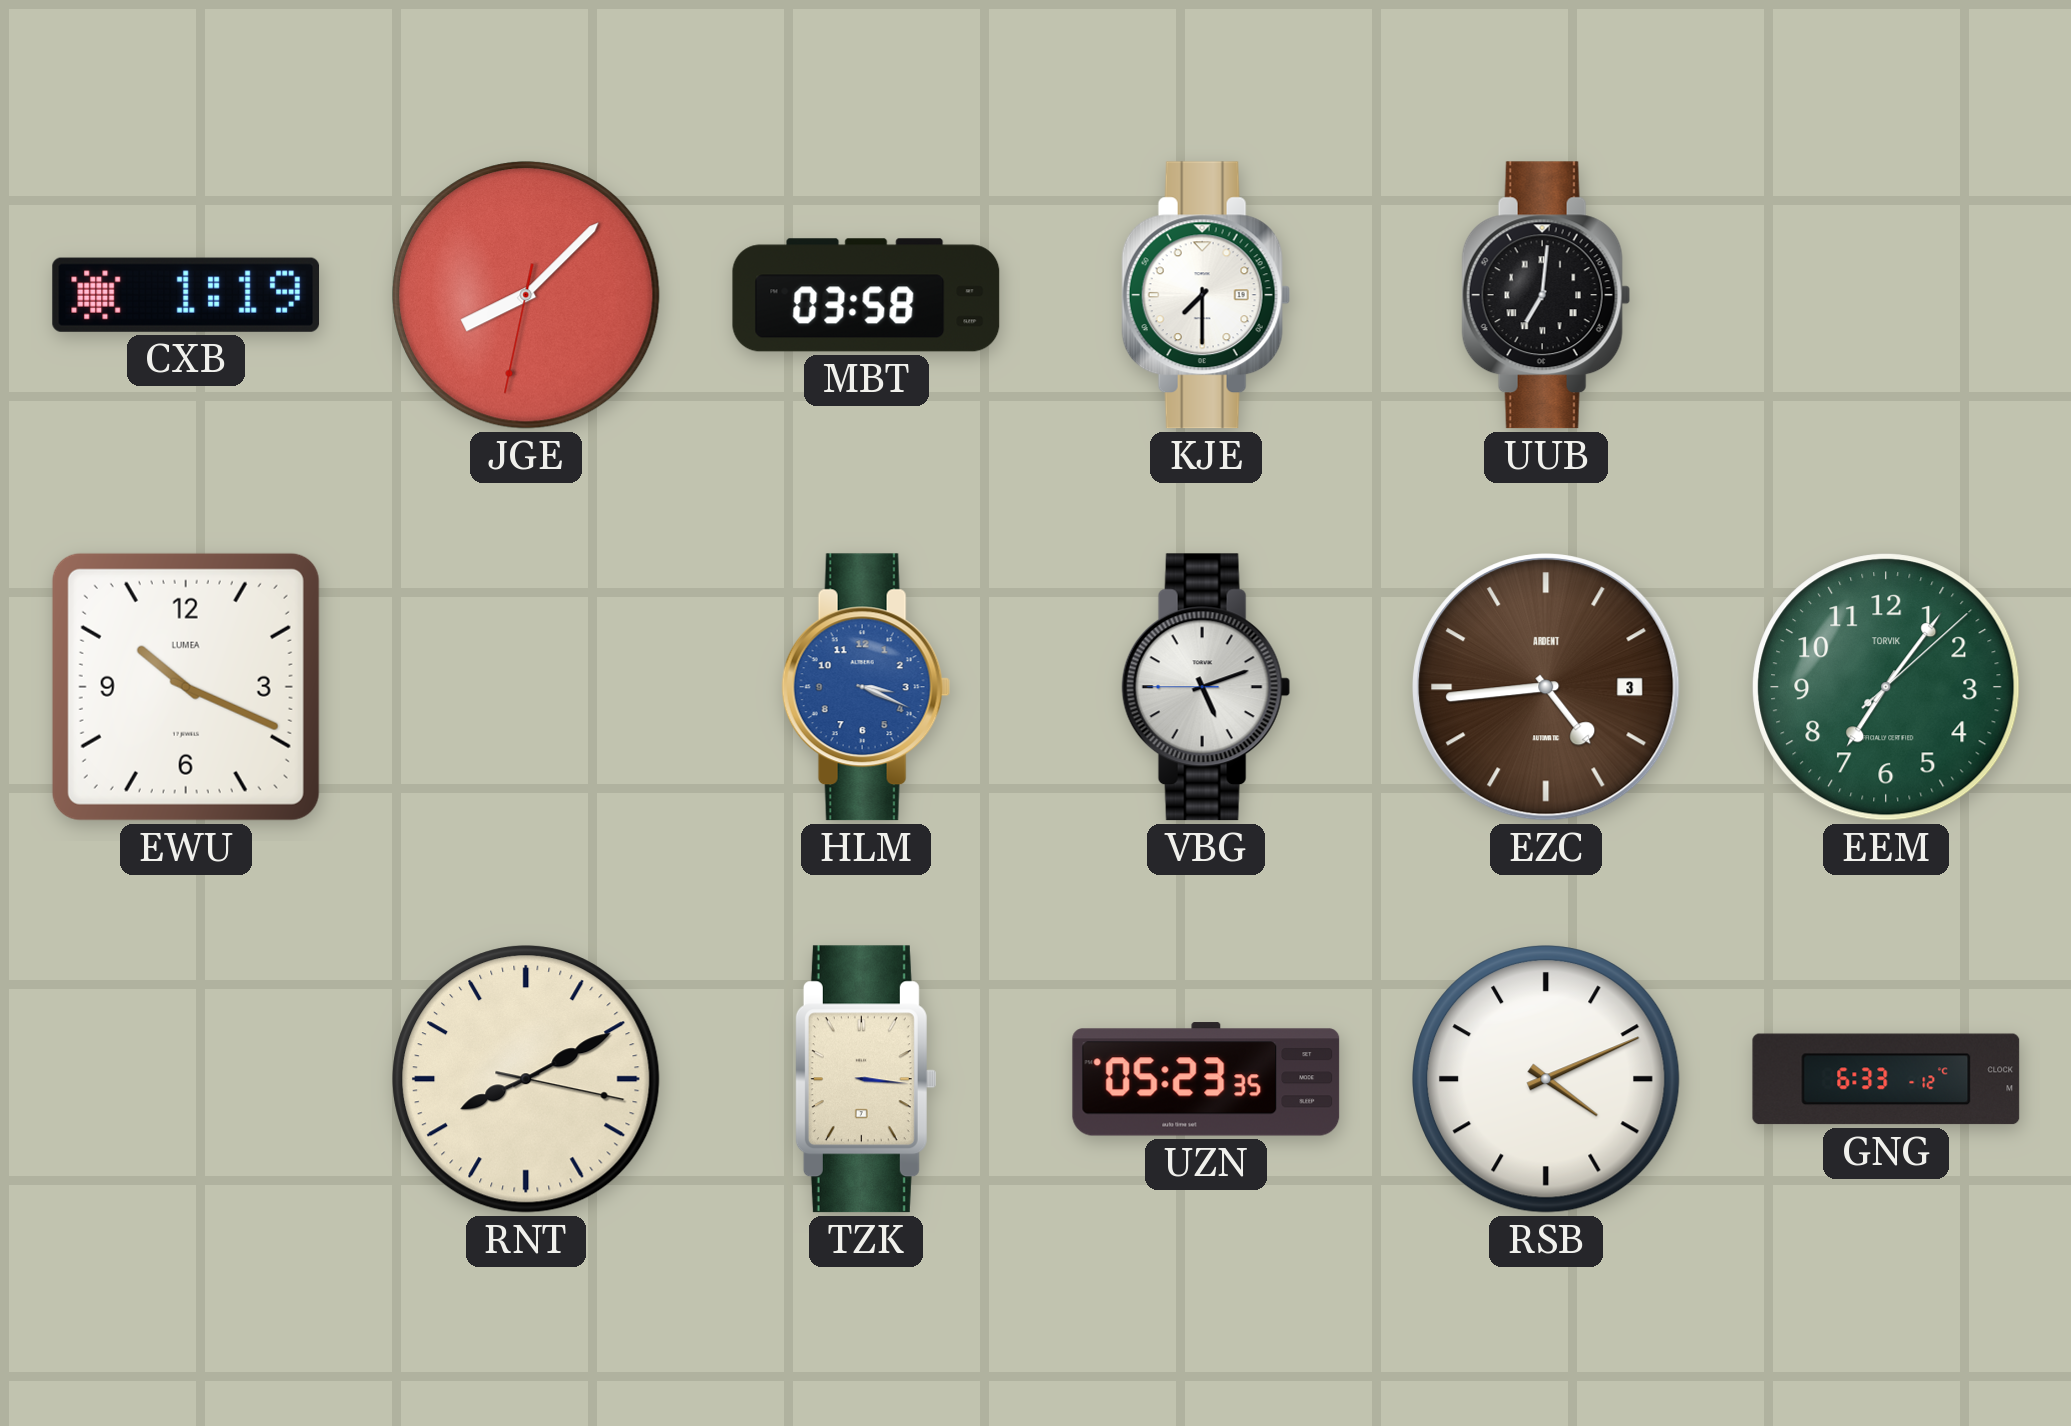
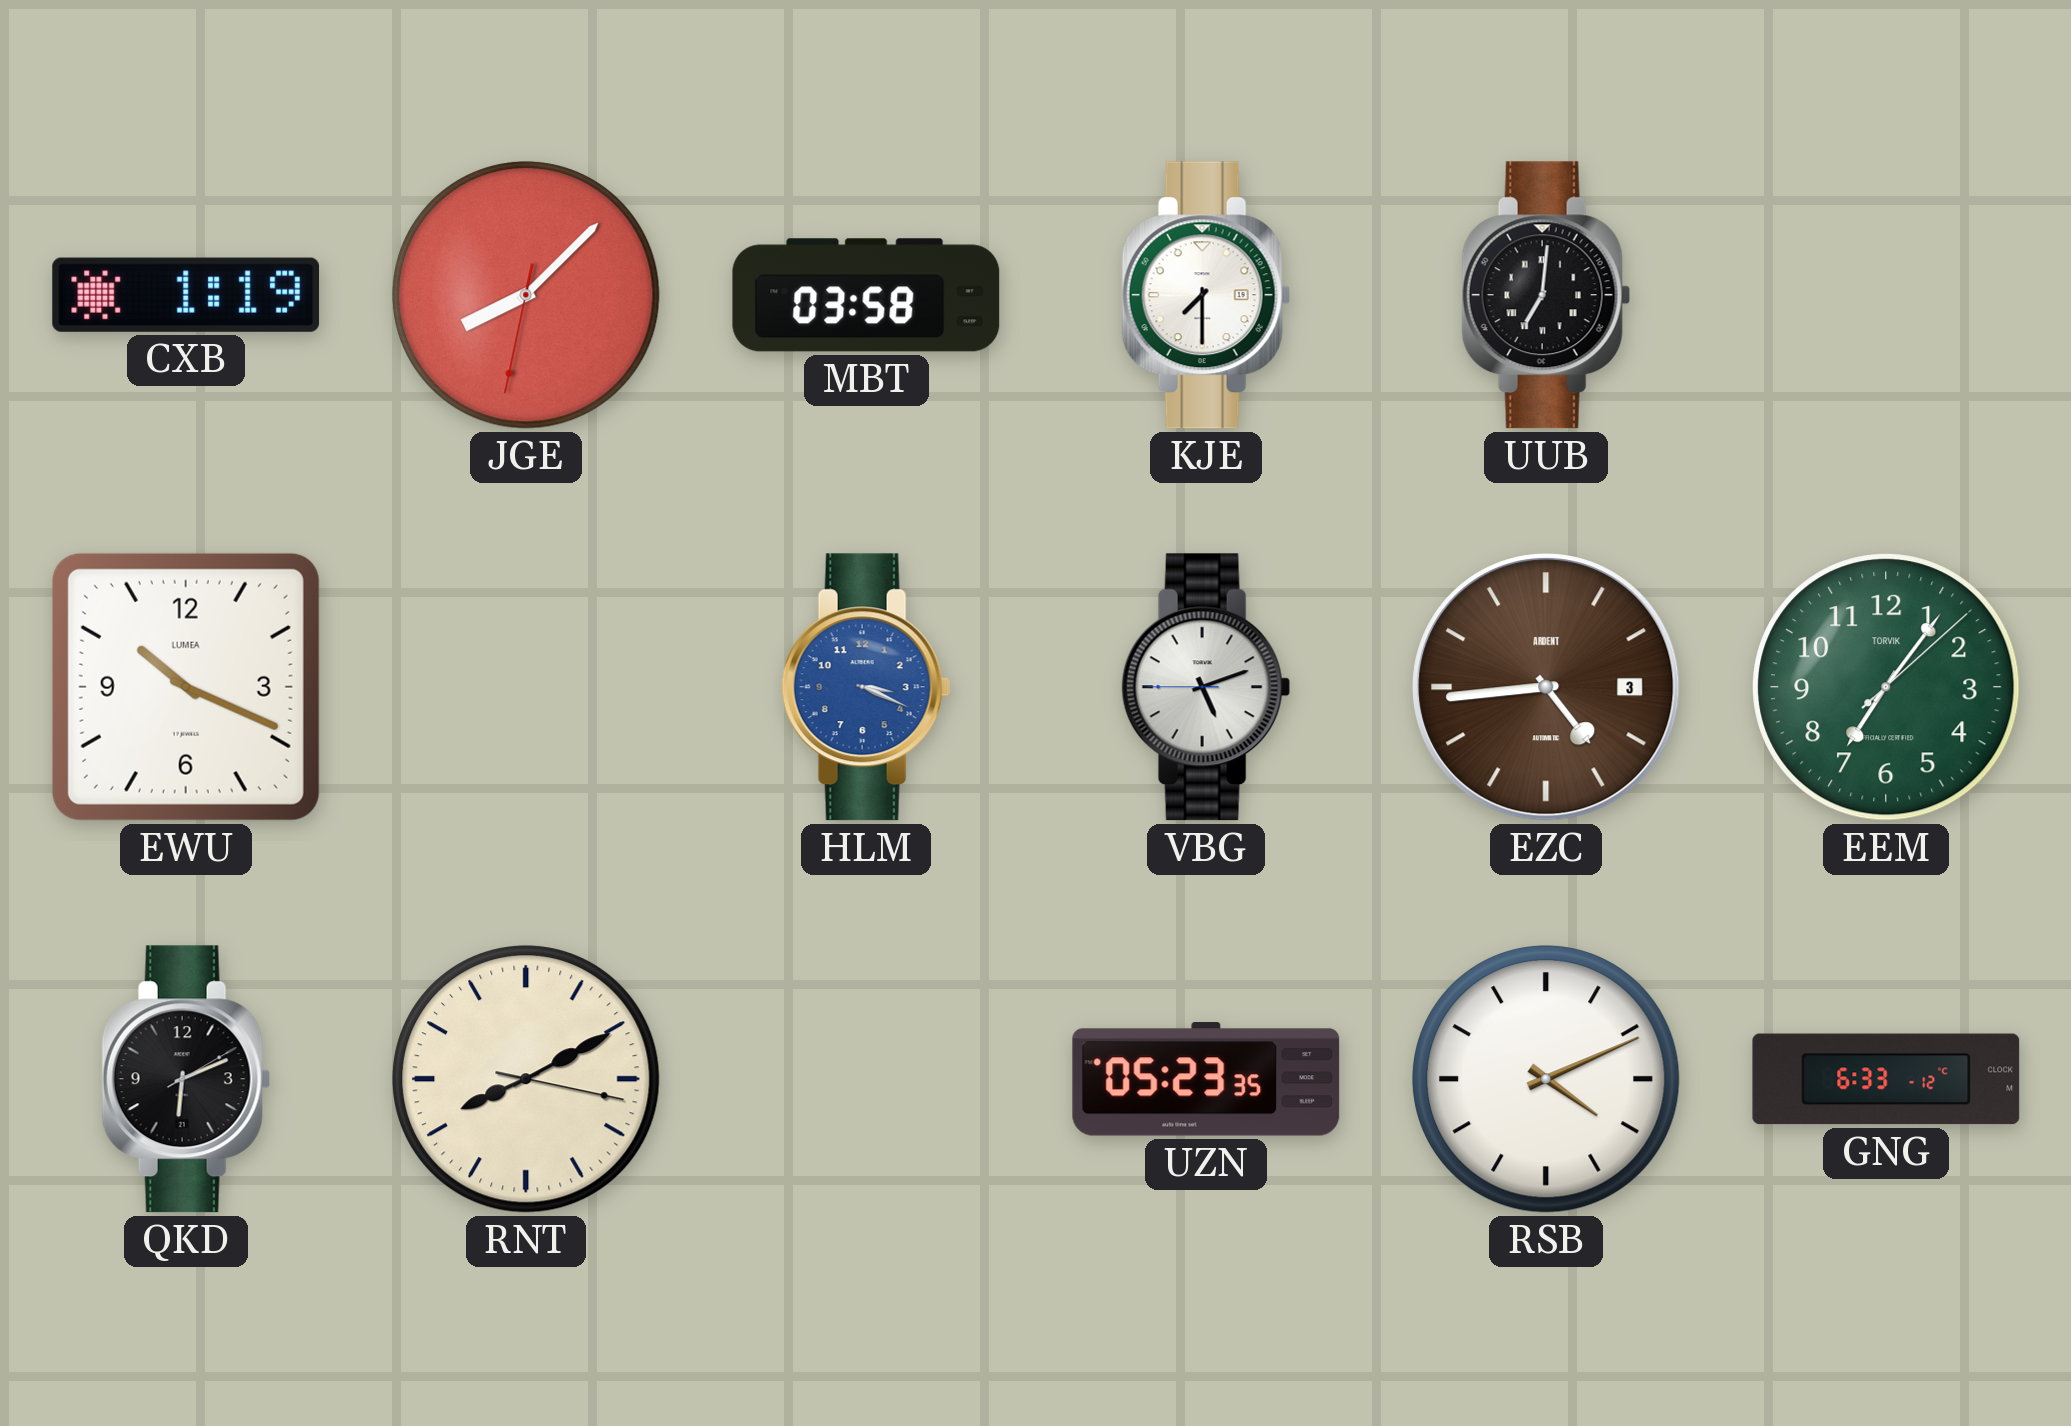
QKD: none -> 6:11 (186, 1079)
TZK: 3:16 -> none (866, 1079)
